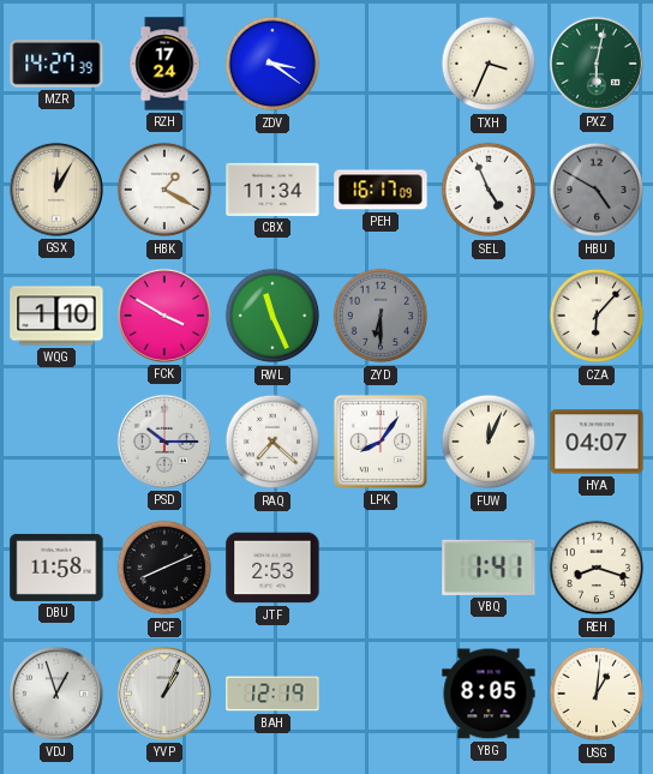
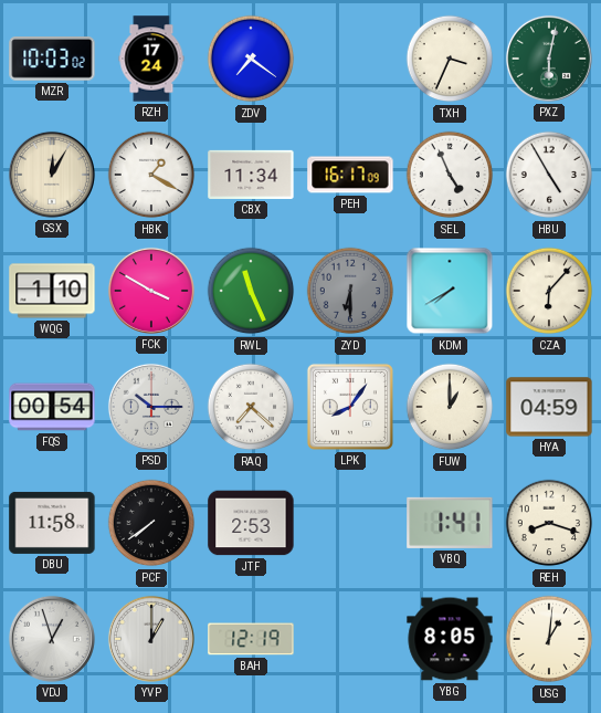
MZR: 14:27 -> 10:03 (52, 60)
ZDV: 3:21 -> 7:21 (251, 59)
HBU: 4:50 -> 4:55 (549, 175)
HBU dial: grey -> white (549, 175)
KDM: none -> 7:40 (450, 291)
FQS: none -> 00:54 (52, 407)
FUW: 12:04 -> 1:00 (450, 407)
HYA: 04:07 -> 04:59 (549, 407)
PCF: 8:11 -> 7:39 (151, 523)
YVP: 1:04 -> 1:00 (151, 639)
